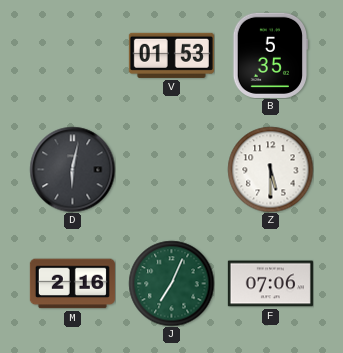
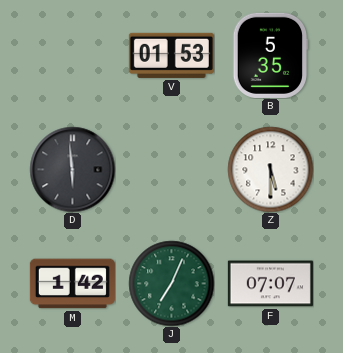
D: 6:02 -> 5:59 (72, 169)
M: 2:16 -> 1:42 (72, 284)
F: 07:06 -> 07:07 (270, 284)
